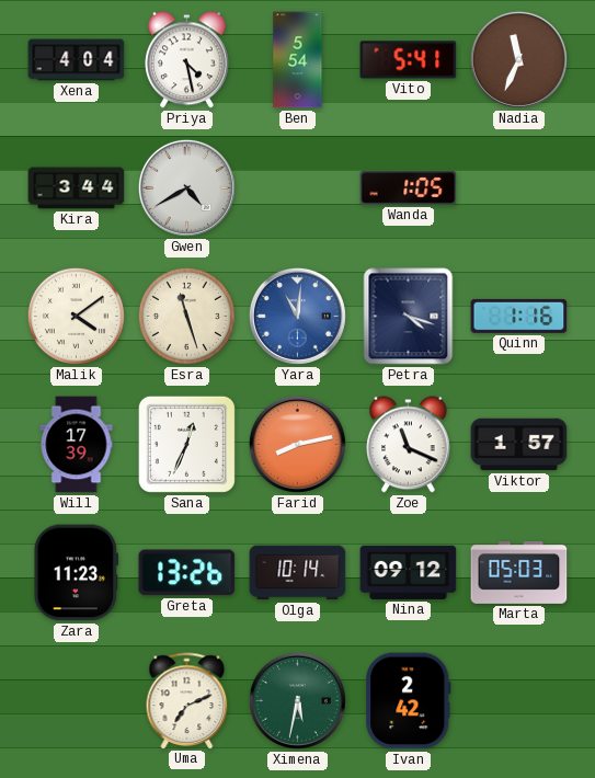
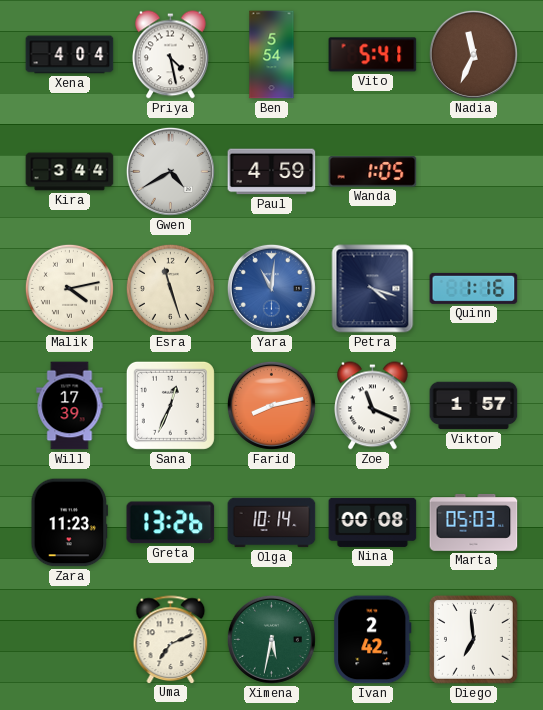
Paul: none -> 4:59 (272, 172)
Malik: 4:09 -> 4:13 (69, 288)
Nina: 09:12 -> 00:08 (373, 522)
Diego: none -> 6:59 (474, 640)
